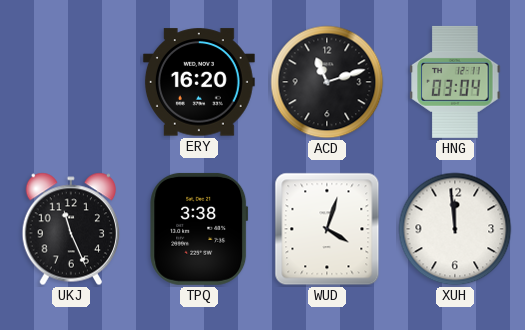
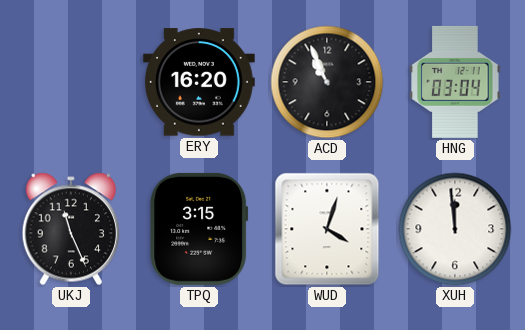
ACD: 11:12 -> 10:56 (327, 82)
TPQ: 3:38 -> 3:15 (199, 229)
